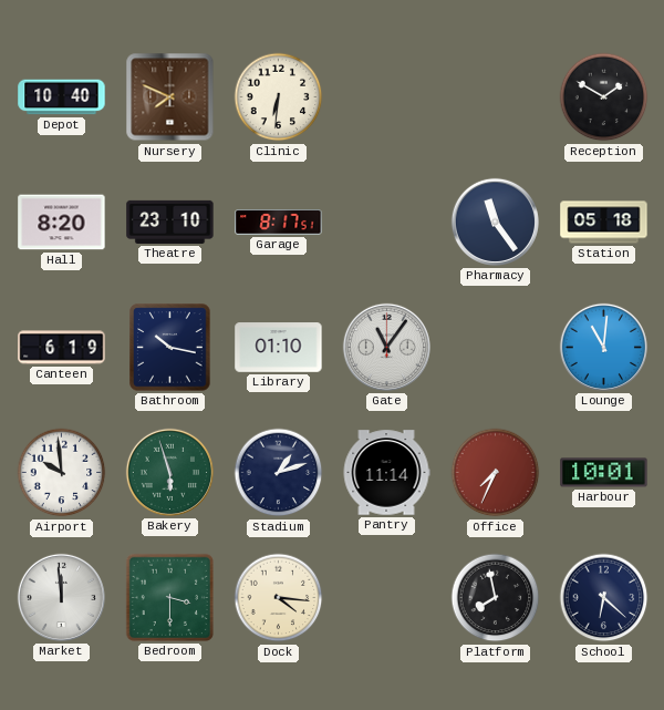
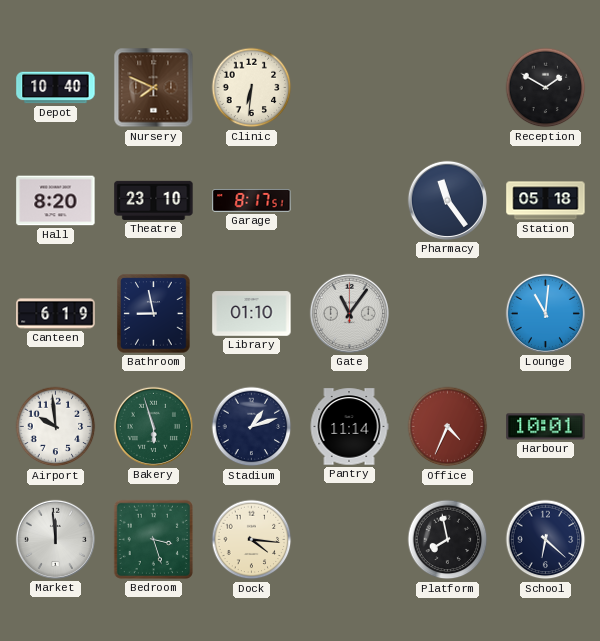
Bathroom: 10:17 -> 8:58 (154, 314)
Office: 7:34 -> 4:34 (448, 427)
Bedroom: 3:30 -> 3:27 (153, 539)
